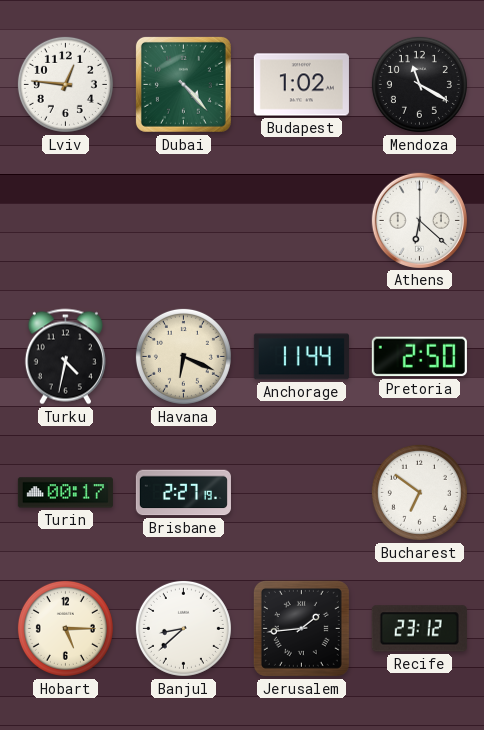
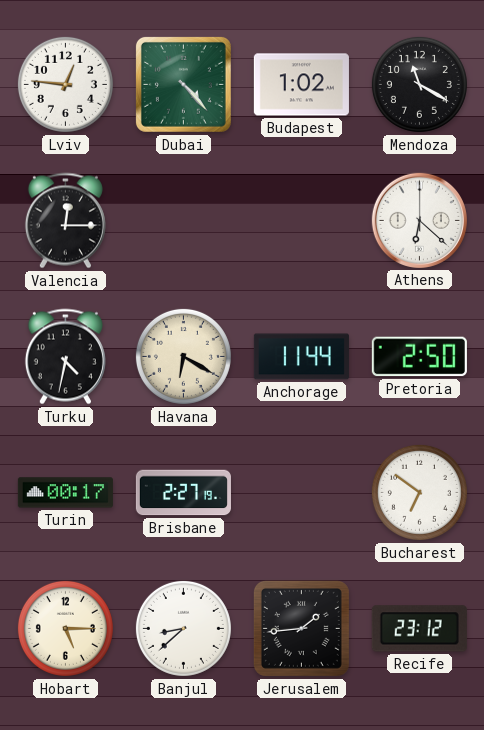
Valencia: none -> 12:15 (65, 221)
Havana: 6:19 -> 6:20 (183, 356)
